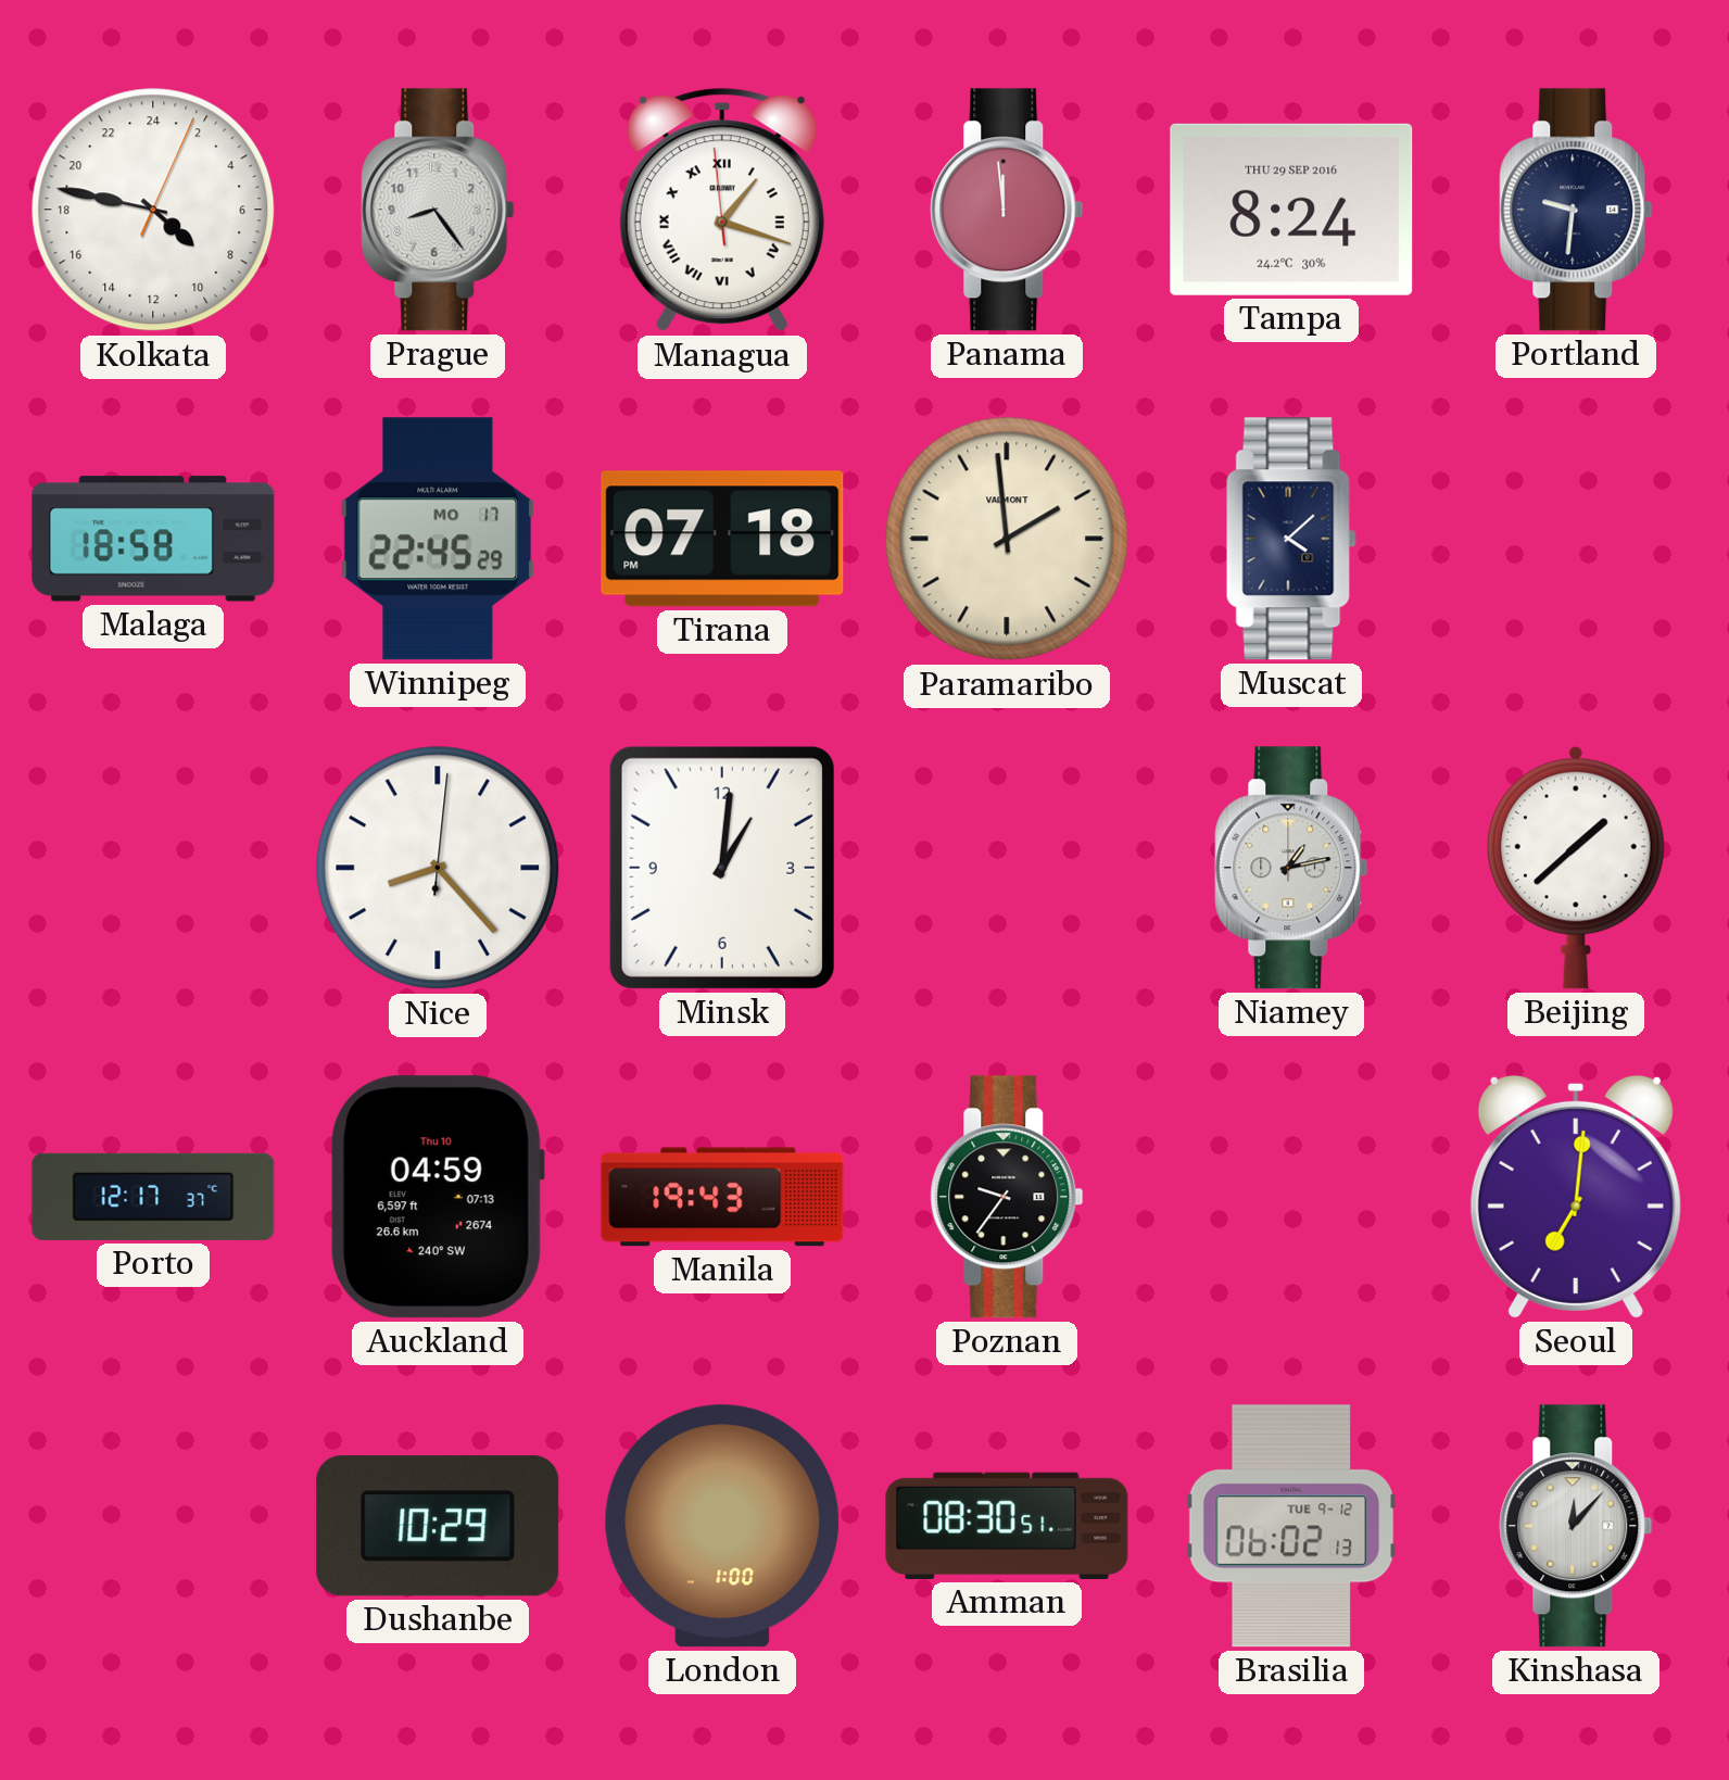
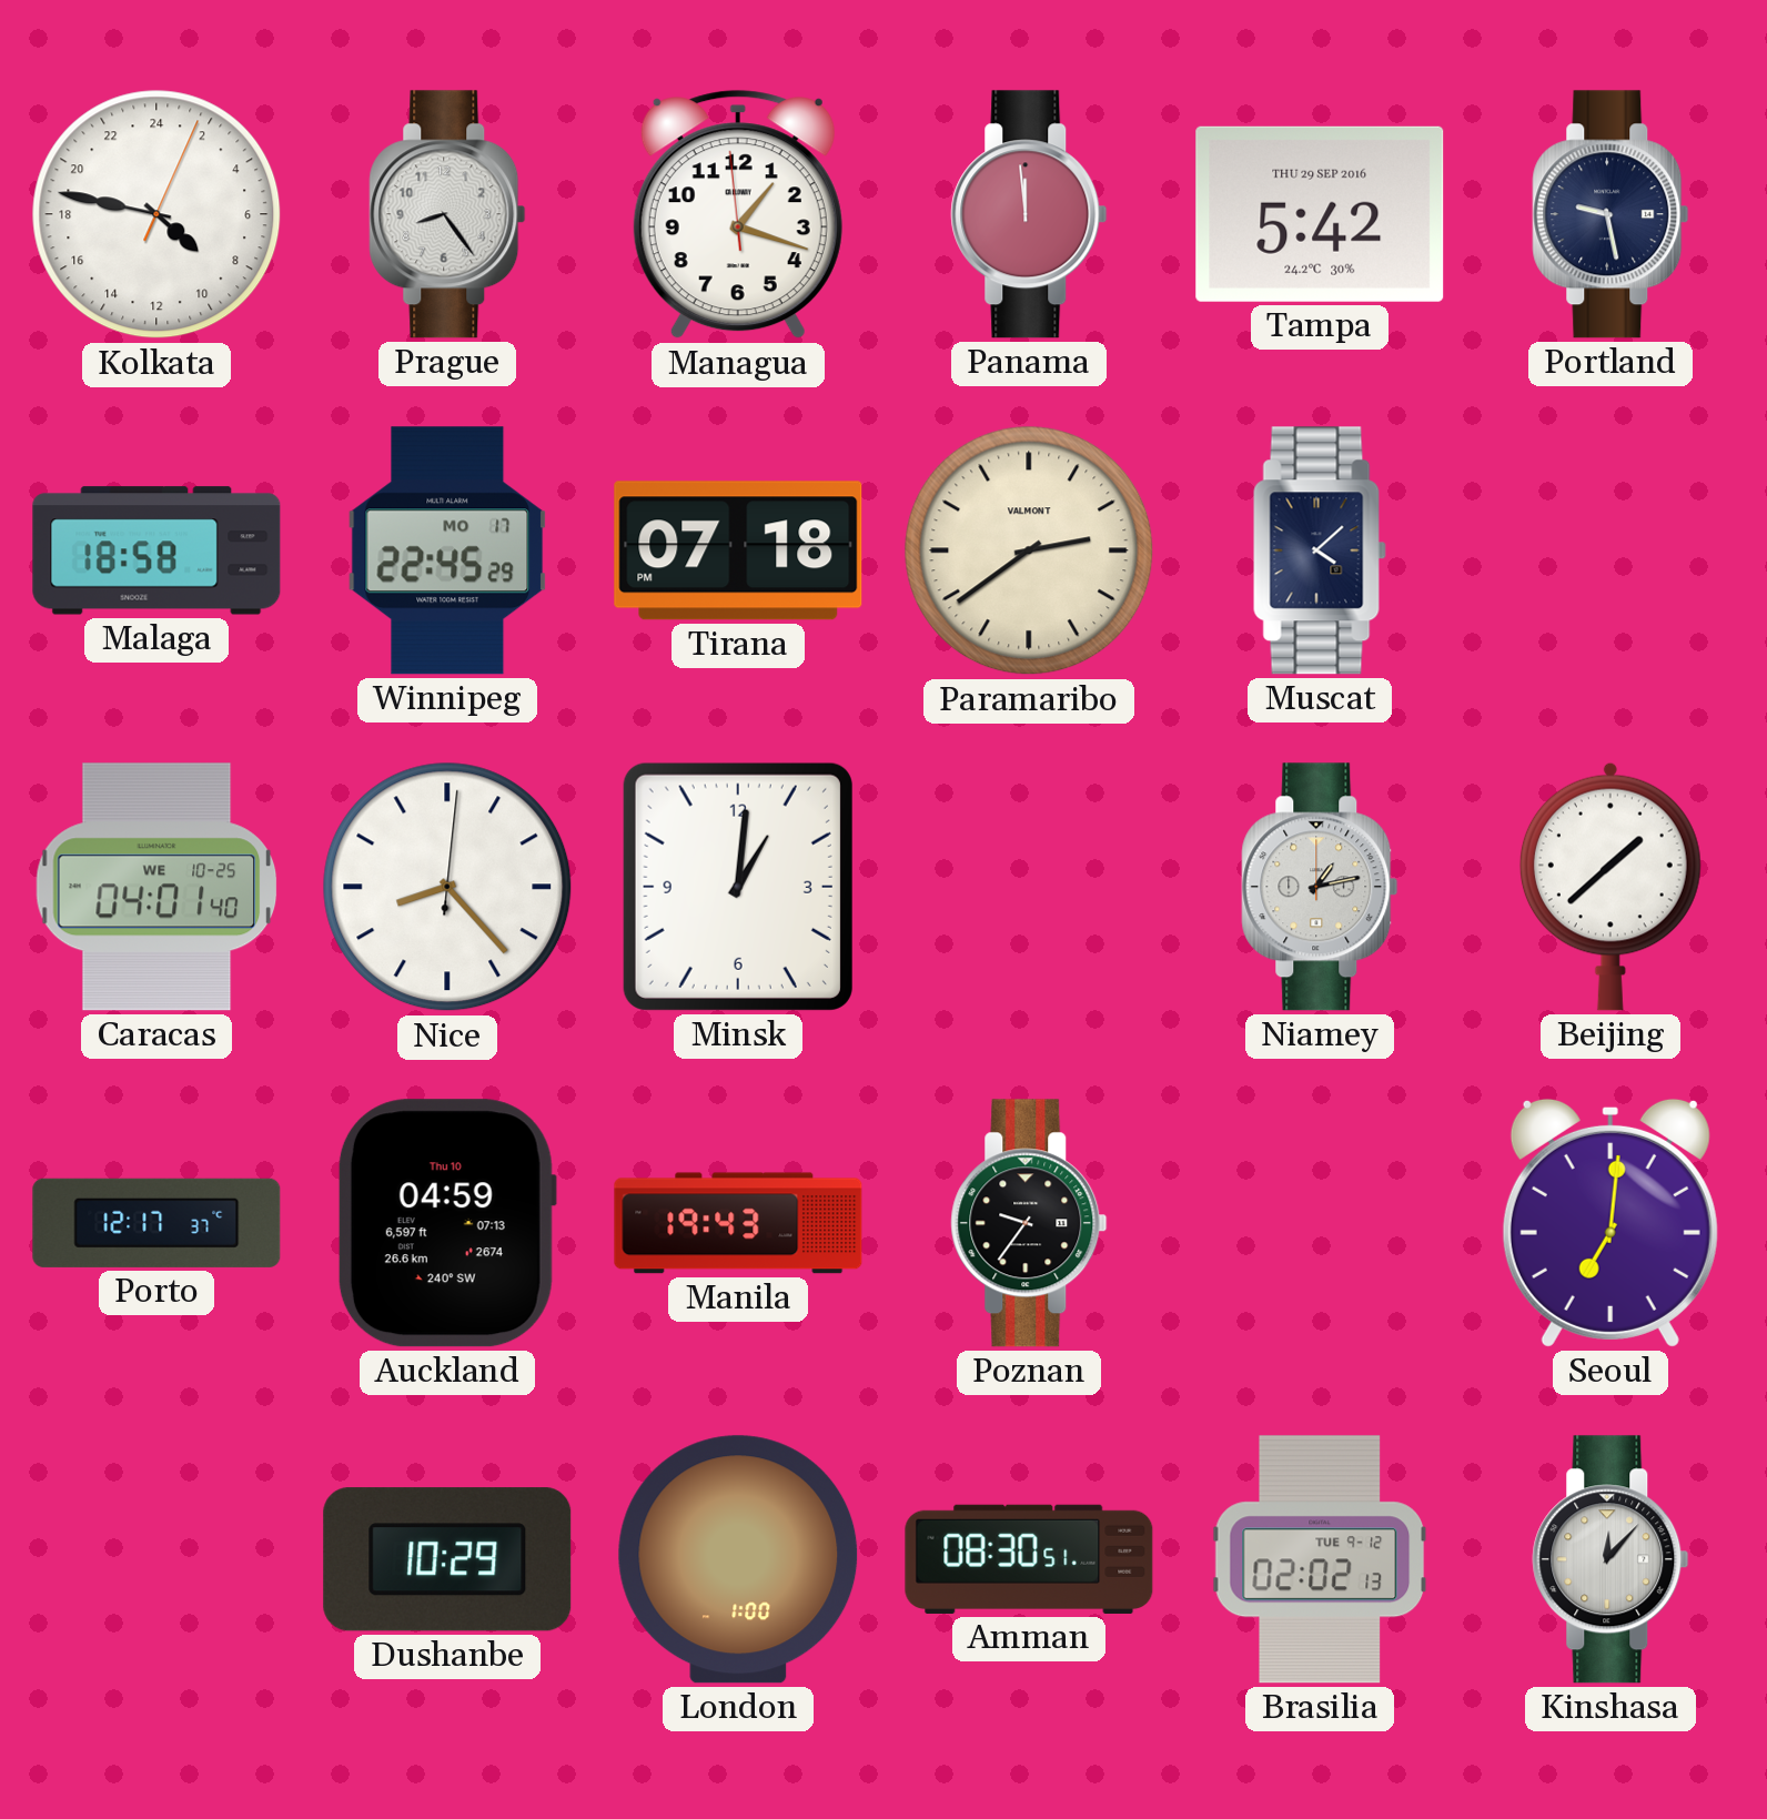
Managua numerals: Roman -> Arabic (738, 215)
Tampa: 8:24 -> 5:42 (1320, 214)
Portland: 9:31 -> 9:28 (1611, 214)
Paramaribo: 1:59 -> 2:39 (1029, 550)
Caracas: none -> 04:01 (156, 887)
Brasilia: 06:02 -> 02:02 (1320, 1559)
